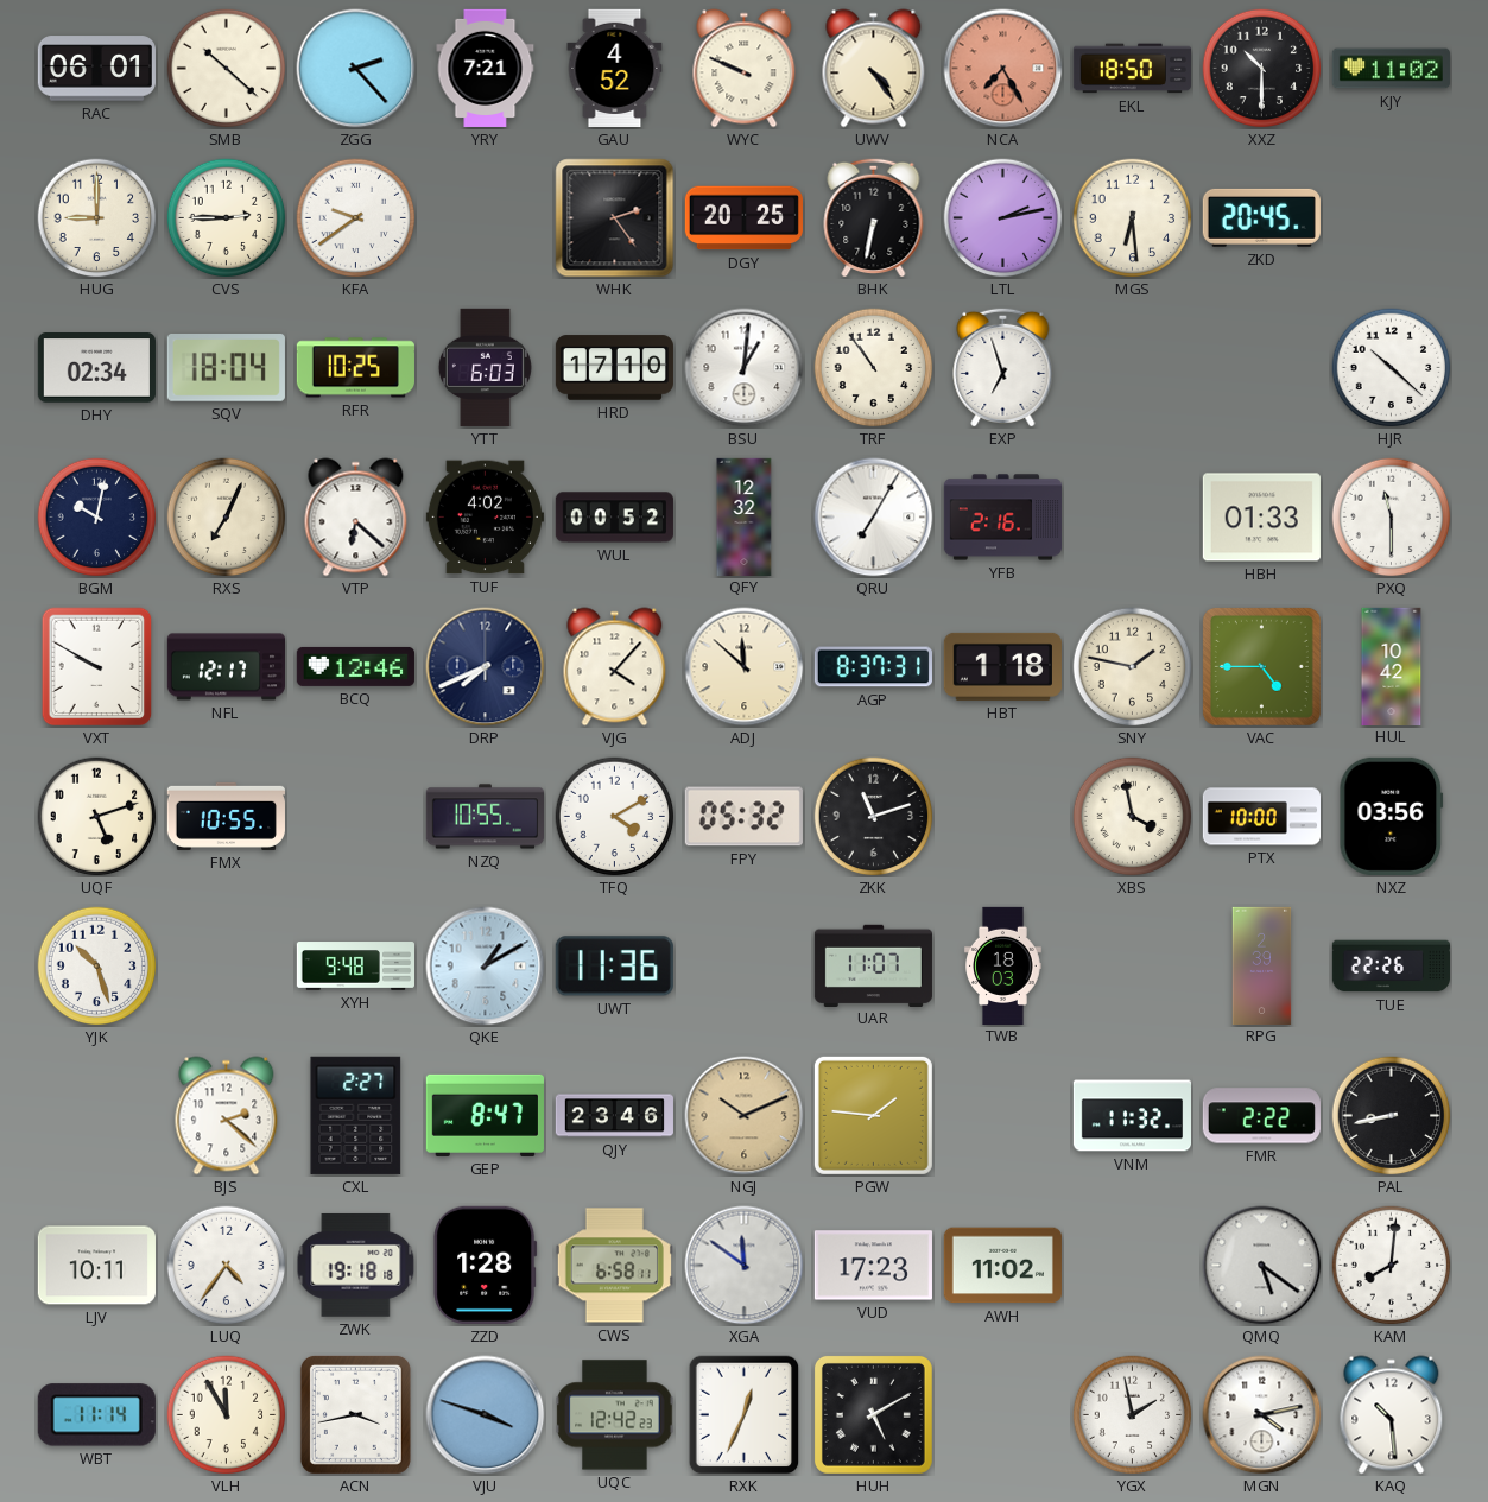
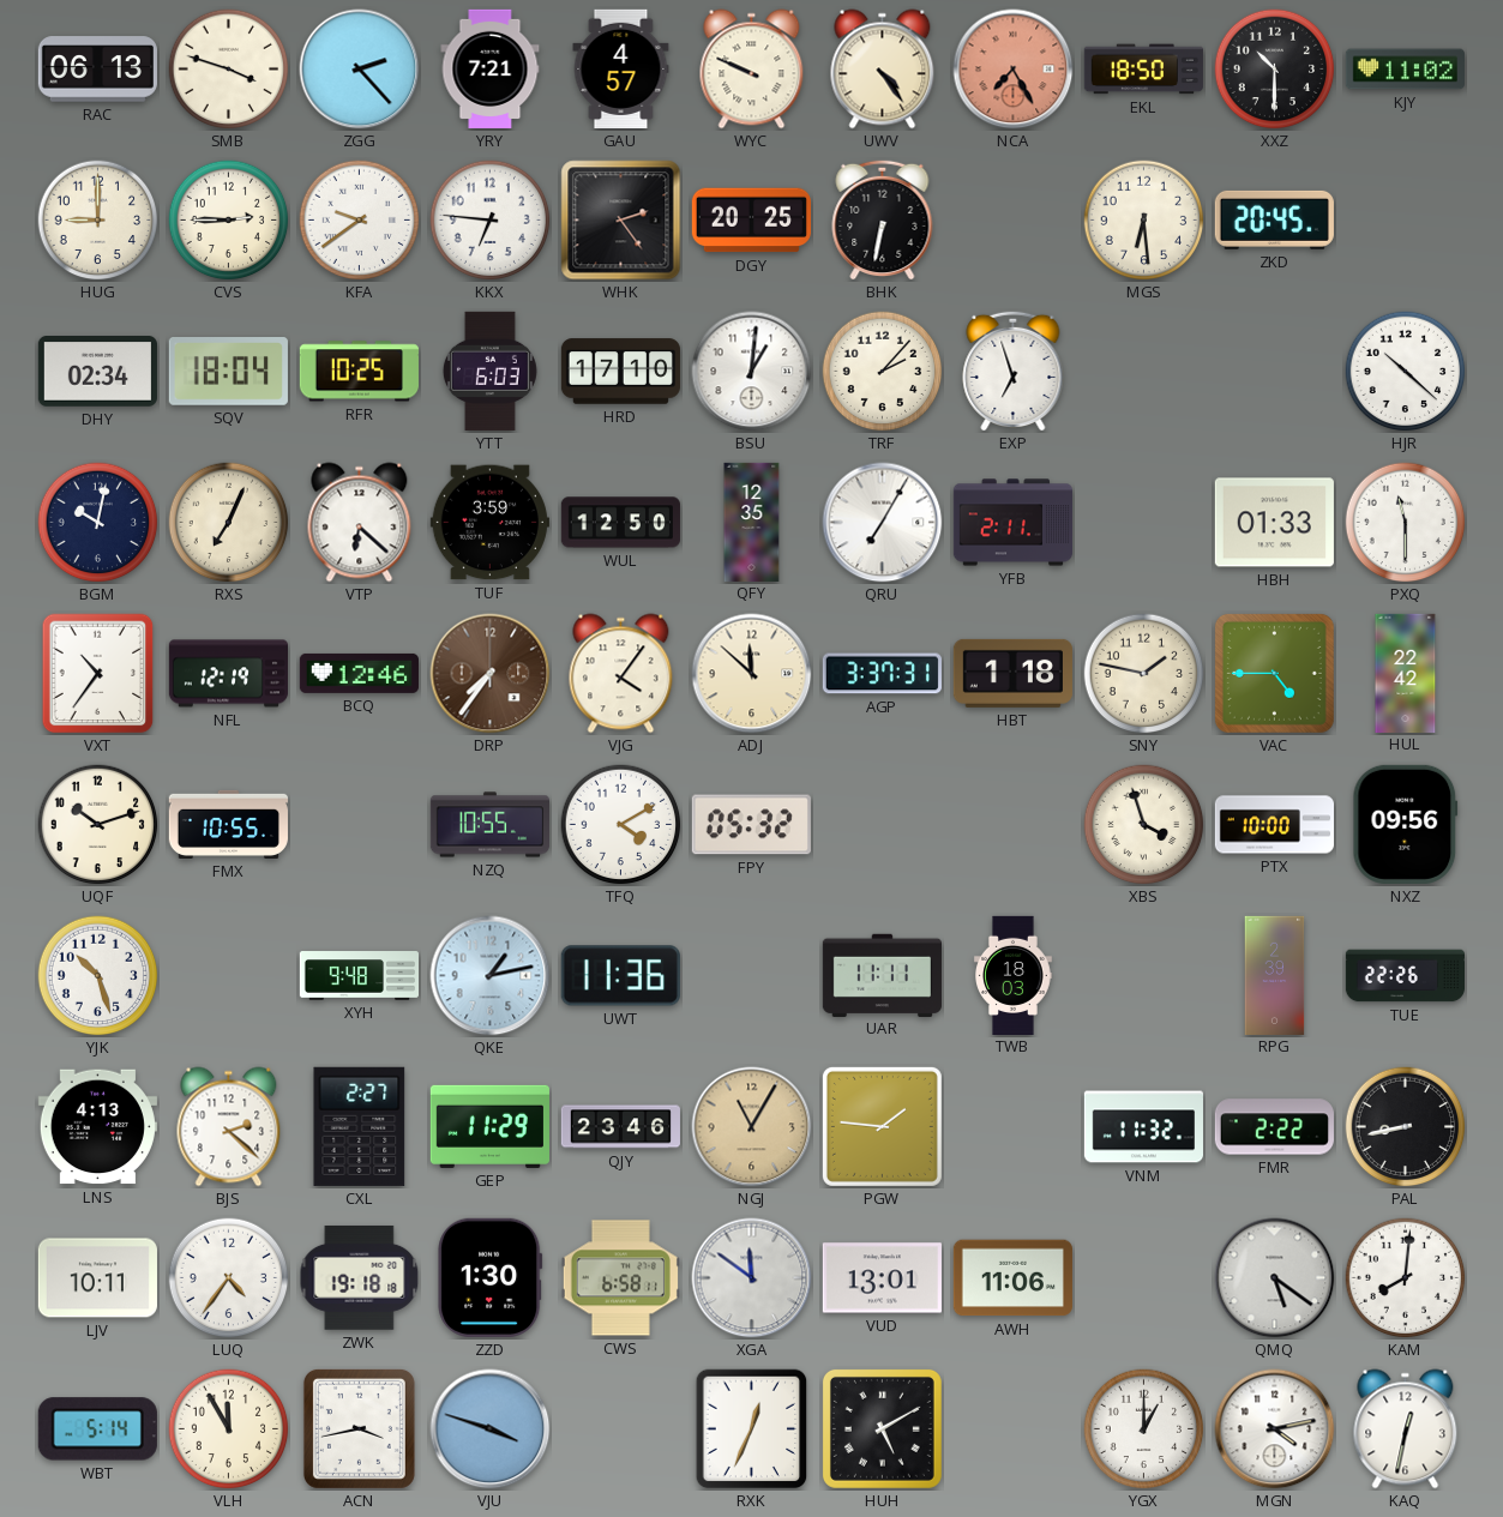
RAC: 06:01 -> 06:13 (97, 70)
SMB: 10:22 -> 3:48 (229, 70)
GAU: 4:52 -> 4:57 (621, 68)
KKX: none -> 6:46 (491, 221)
LTL: 2:13 -> none (1003, 218)
TRF: 10:54 -> 2:07 (883, 372)
TUF: 4:02 -> 3:59 (489, 523)
WUL: 00:52 -> 12:50 (620, 523)
QFY: 12:32 -> 12:35 (752, 522)
YFB: 2:16 -> 2:11 (1012, 523)
VXT: 9:50 -> 10:36 (98, 674)
NFL: 12:17 -> 12:19 (228, 674)
DRP: 7:41 -> 7:36 (491, 674)
DRP dial: navy -> brown (491, 674)
VJG: 4:07 -> 4:06 (621, 674)
AGP: 8:37 -> 3:37 (882, 674)
HUL: 10:42 -> 22:42 (1406, 673)
UQF: 5:12 -> 10:12 (98, 825)
ZKK: 11:12 -> none (874, 817)
XBS: 3:58 -> 3:57 (1144, 825)
NXZ: 03:56 -> 09:56 (1406, 824)
QKE: 1:10 -> 1:13 (491, 976)
UAR: 11:07 -> 11:11 (882, 975)
LNS: none -> 4:13 (97, 1127)
GEP: 8:47 -> 11:29 (489, 1126)
NGJ: 10:11 -> 11:05 (752, 1127)
ZZD: 1:28 -> 1:30 (491, 1277)
VUD: 17:23 -> 13:01 (882, 1278)
AWH: 11:02 -> 11:06 (1012, 1278)
WBT: 11:14 -> 5:14 (97, 1429)
UQC: 12:42 -> none (615, 1415)
YGX: 1:58 -> 1:00 (1144, 1429)
KAQ: 10:29 -> 12:32 (1406, 1429)
